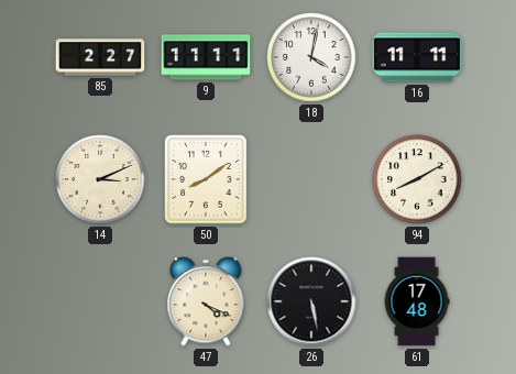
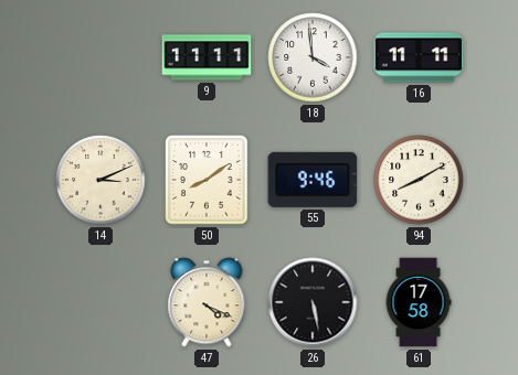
85: 2:27 -> none (100, 57)
18: 4:02 -> 3:59 (313, 57)
55: none -> 9:46 (313, 180)
61: 17:48 -> 17:58 (419, 302)
